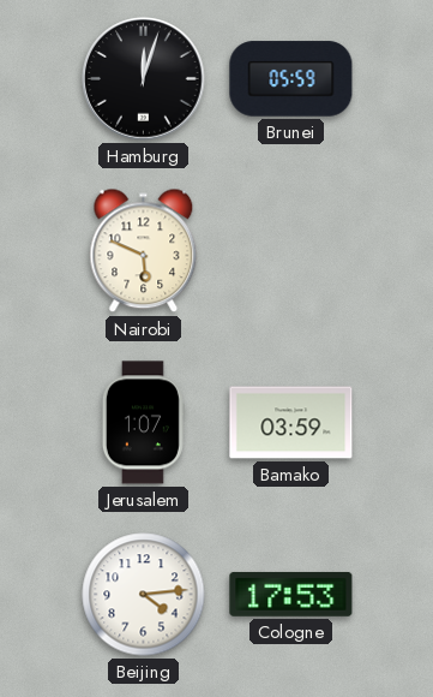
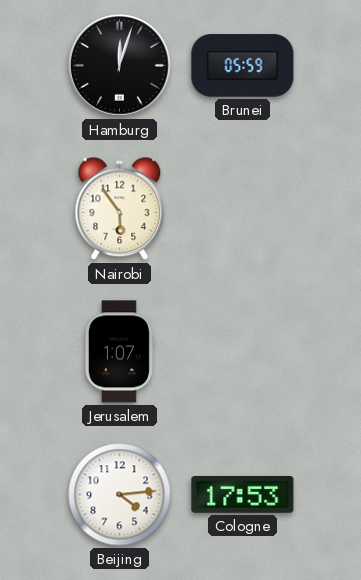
Nairobi: 5:49 -> 5:54 (120, 209)
Bamako: 03:59 -> none (291, 423)
